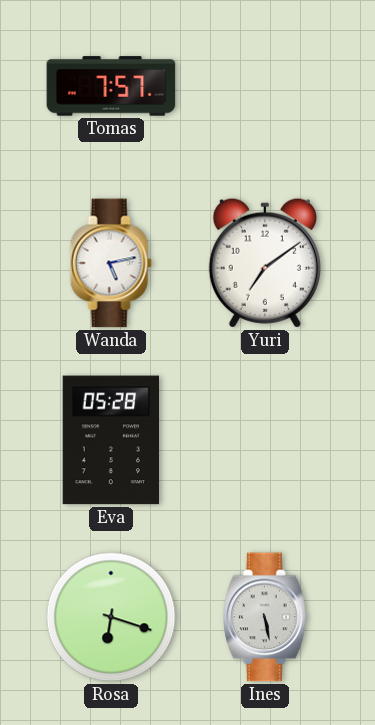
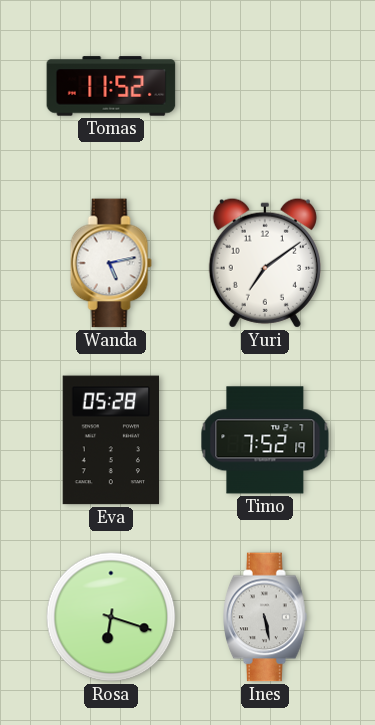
Tomas: 7:57 -> 11:52 (111, 86)
Timo: none -> 7:52 (265, 440)
